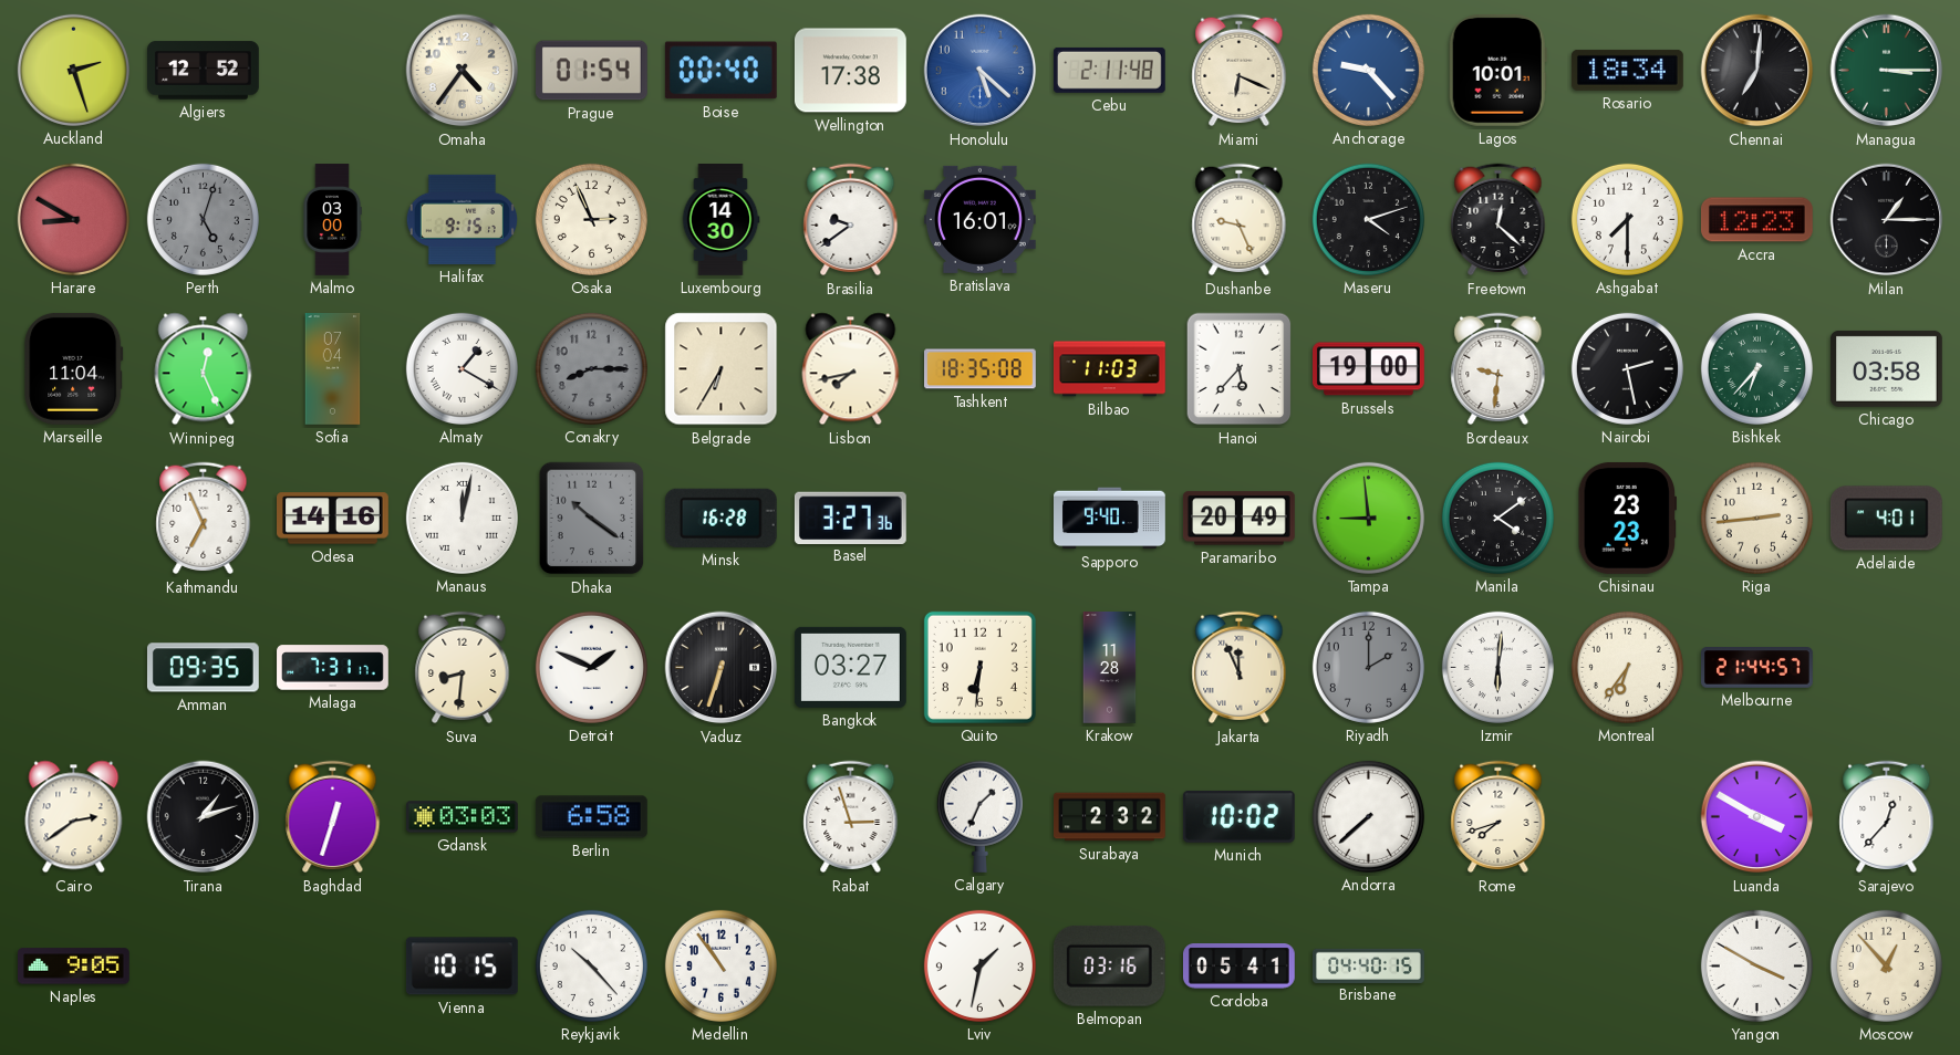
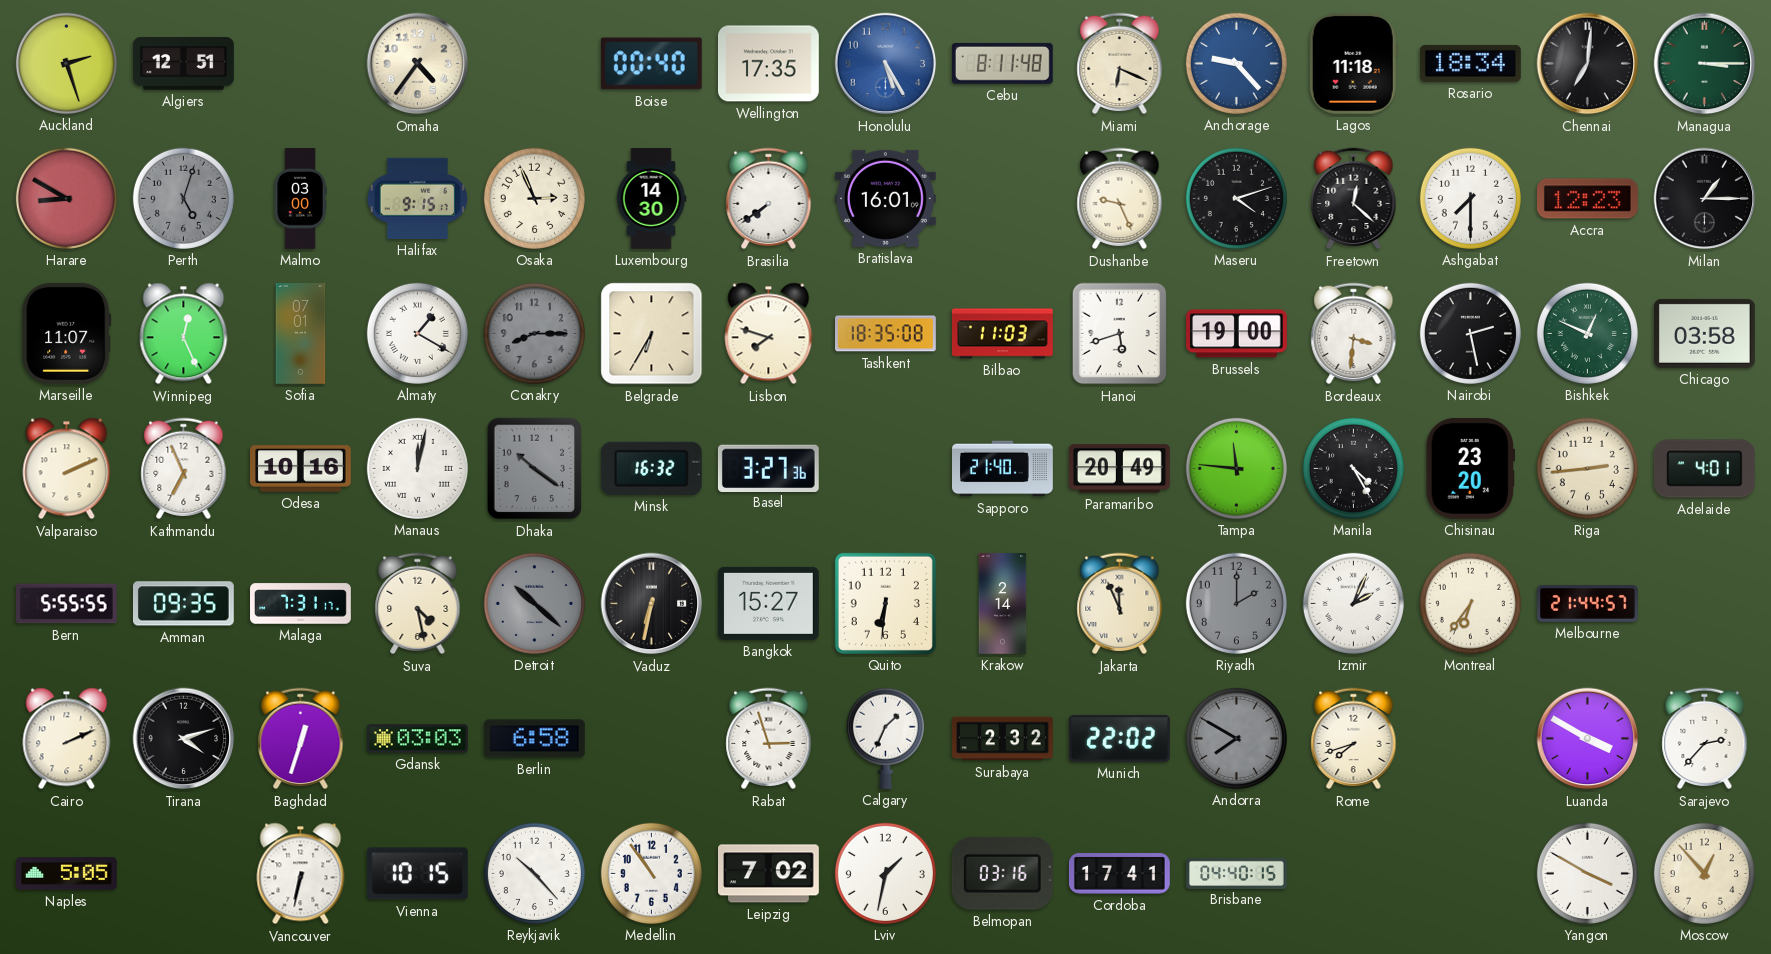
Algiers: 12:52 -> 12:51 (184, 64)
Prague: 01:54 -> none (592, 71)
Wellington: 17:38 -> 17:35 (768, 64)
Honolulu: 5:22 -> 5:25 (886, 64)
Cebu: 2:11 -> 8:11 (1002, 63)
Lagos: 10:01 -> 11:18 (1353, 63)
Brasilia: 9:39 -> 7:39 (769, 199)
Marseille: 11:04 -> 11:07 (67, 333)
Sofia: 07:04 -> 07:01 (301, 334)
Lisbon: 7:43 -> 7:48 (769, 334)
Hanoi: 5:37 -> 5:42 (1120, 334)
Bordeaux: 9:31 -> 3:31 (1354, 334)
Bishkek: 6:37 -> 12:49 (1587, 333)
Valparaiso: none -> 2:11 (67, 469)
Odesa: 14:16 -> 10:16 (301, 469)
Minsk: 16:28 -> 16:32 (651, 468)
Sapporo: 9:40 -> 21:40 (1003, 469)
Tampa: 8:59 -> 11:46 (1236, 468)
Manila: 4:09 -> 4:25 (1353, 468)
Chisinau: 23:23 -> 23:20 (1471, 468)
Bern: none -> 5:55 (66, 604)
Suva: 8:31 -> 4:28 (418, 604)
Detroit: 1:49 -> 10:22 (534, 603)
Detroit dial: white -> grey (534, 603)
Vaduz: 6:33 -> 6:32 (652, 604)
Bangkok: 03:27 -> 15:27 (768, 603)
Krakow: 11:28 -> 2:14 (1003, 604)
Izmir: 6:01 -> 2:04 (1353, 603)
Cairo: 2:39 -> 2:11 (67, 739)
Tirana: 1:12 -> 4:12 (184, 739)
Munich: 10:02 -> 22:02 (1119, 738)
Andorra: 7:38 -> 7:50 (1236, 738)
Andorra dial: white -> grey (1236, 738)
Sarajevo: 12:37 -> 2:37 (1705, 739)
Naples: 9:05 -> 5:05 (67, 874)
Vancouver: none -> 6:32 (301, 874)
Leipzig: none -> 7:02 (769, 874)
Cordoba: 05:41 -> 17:41 (1119, 874)
